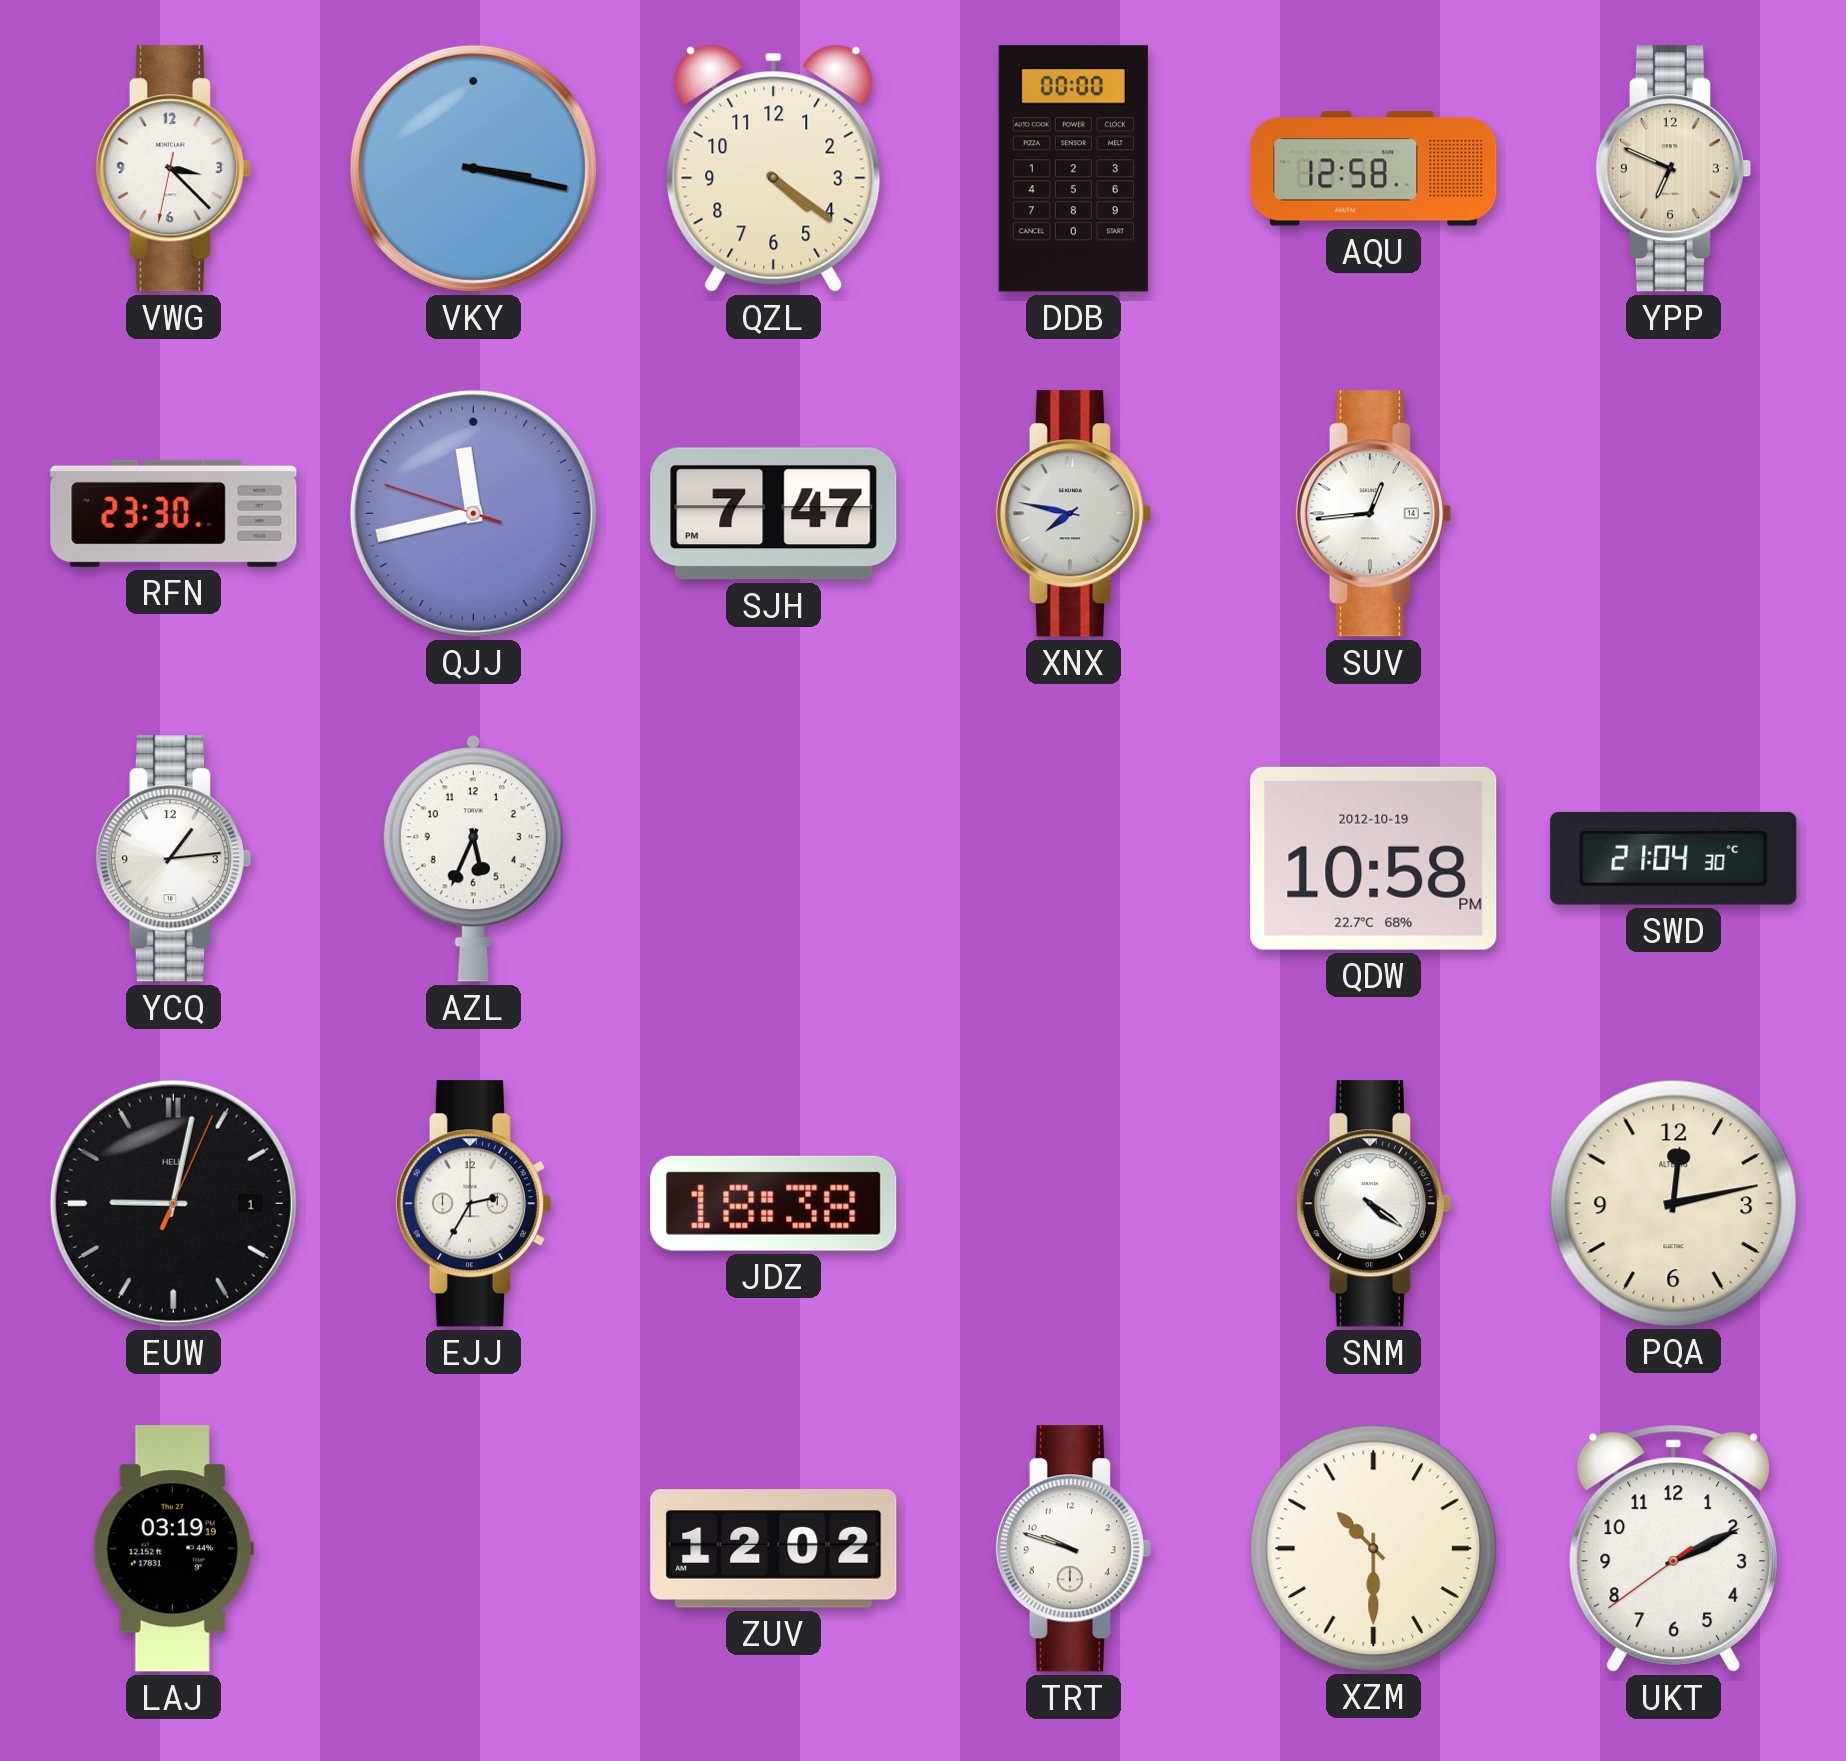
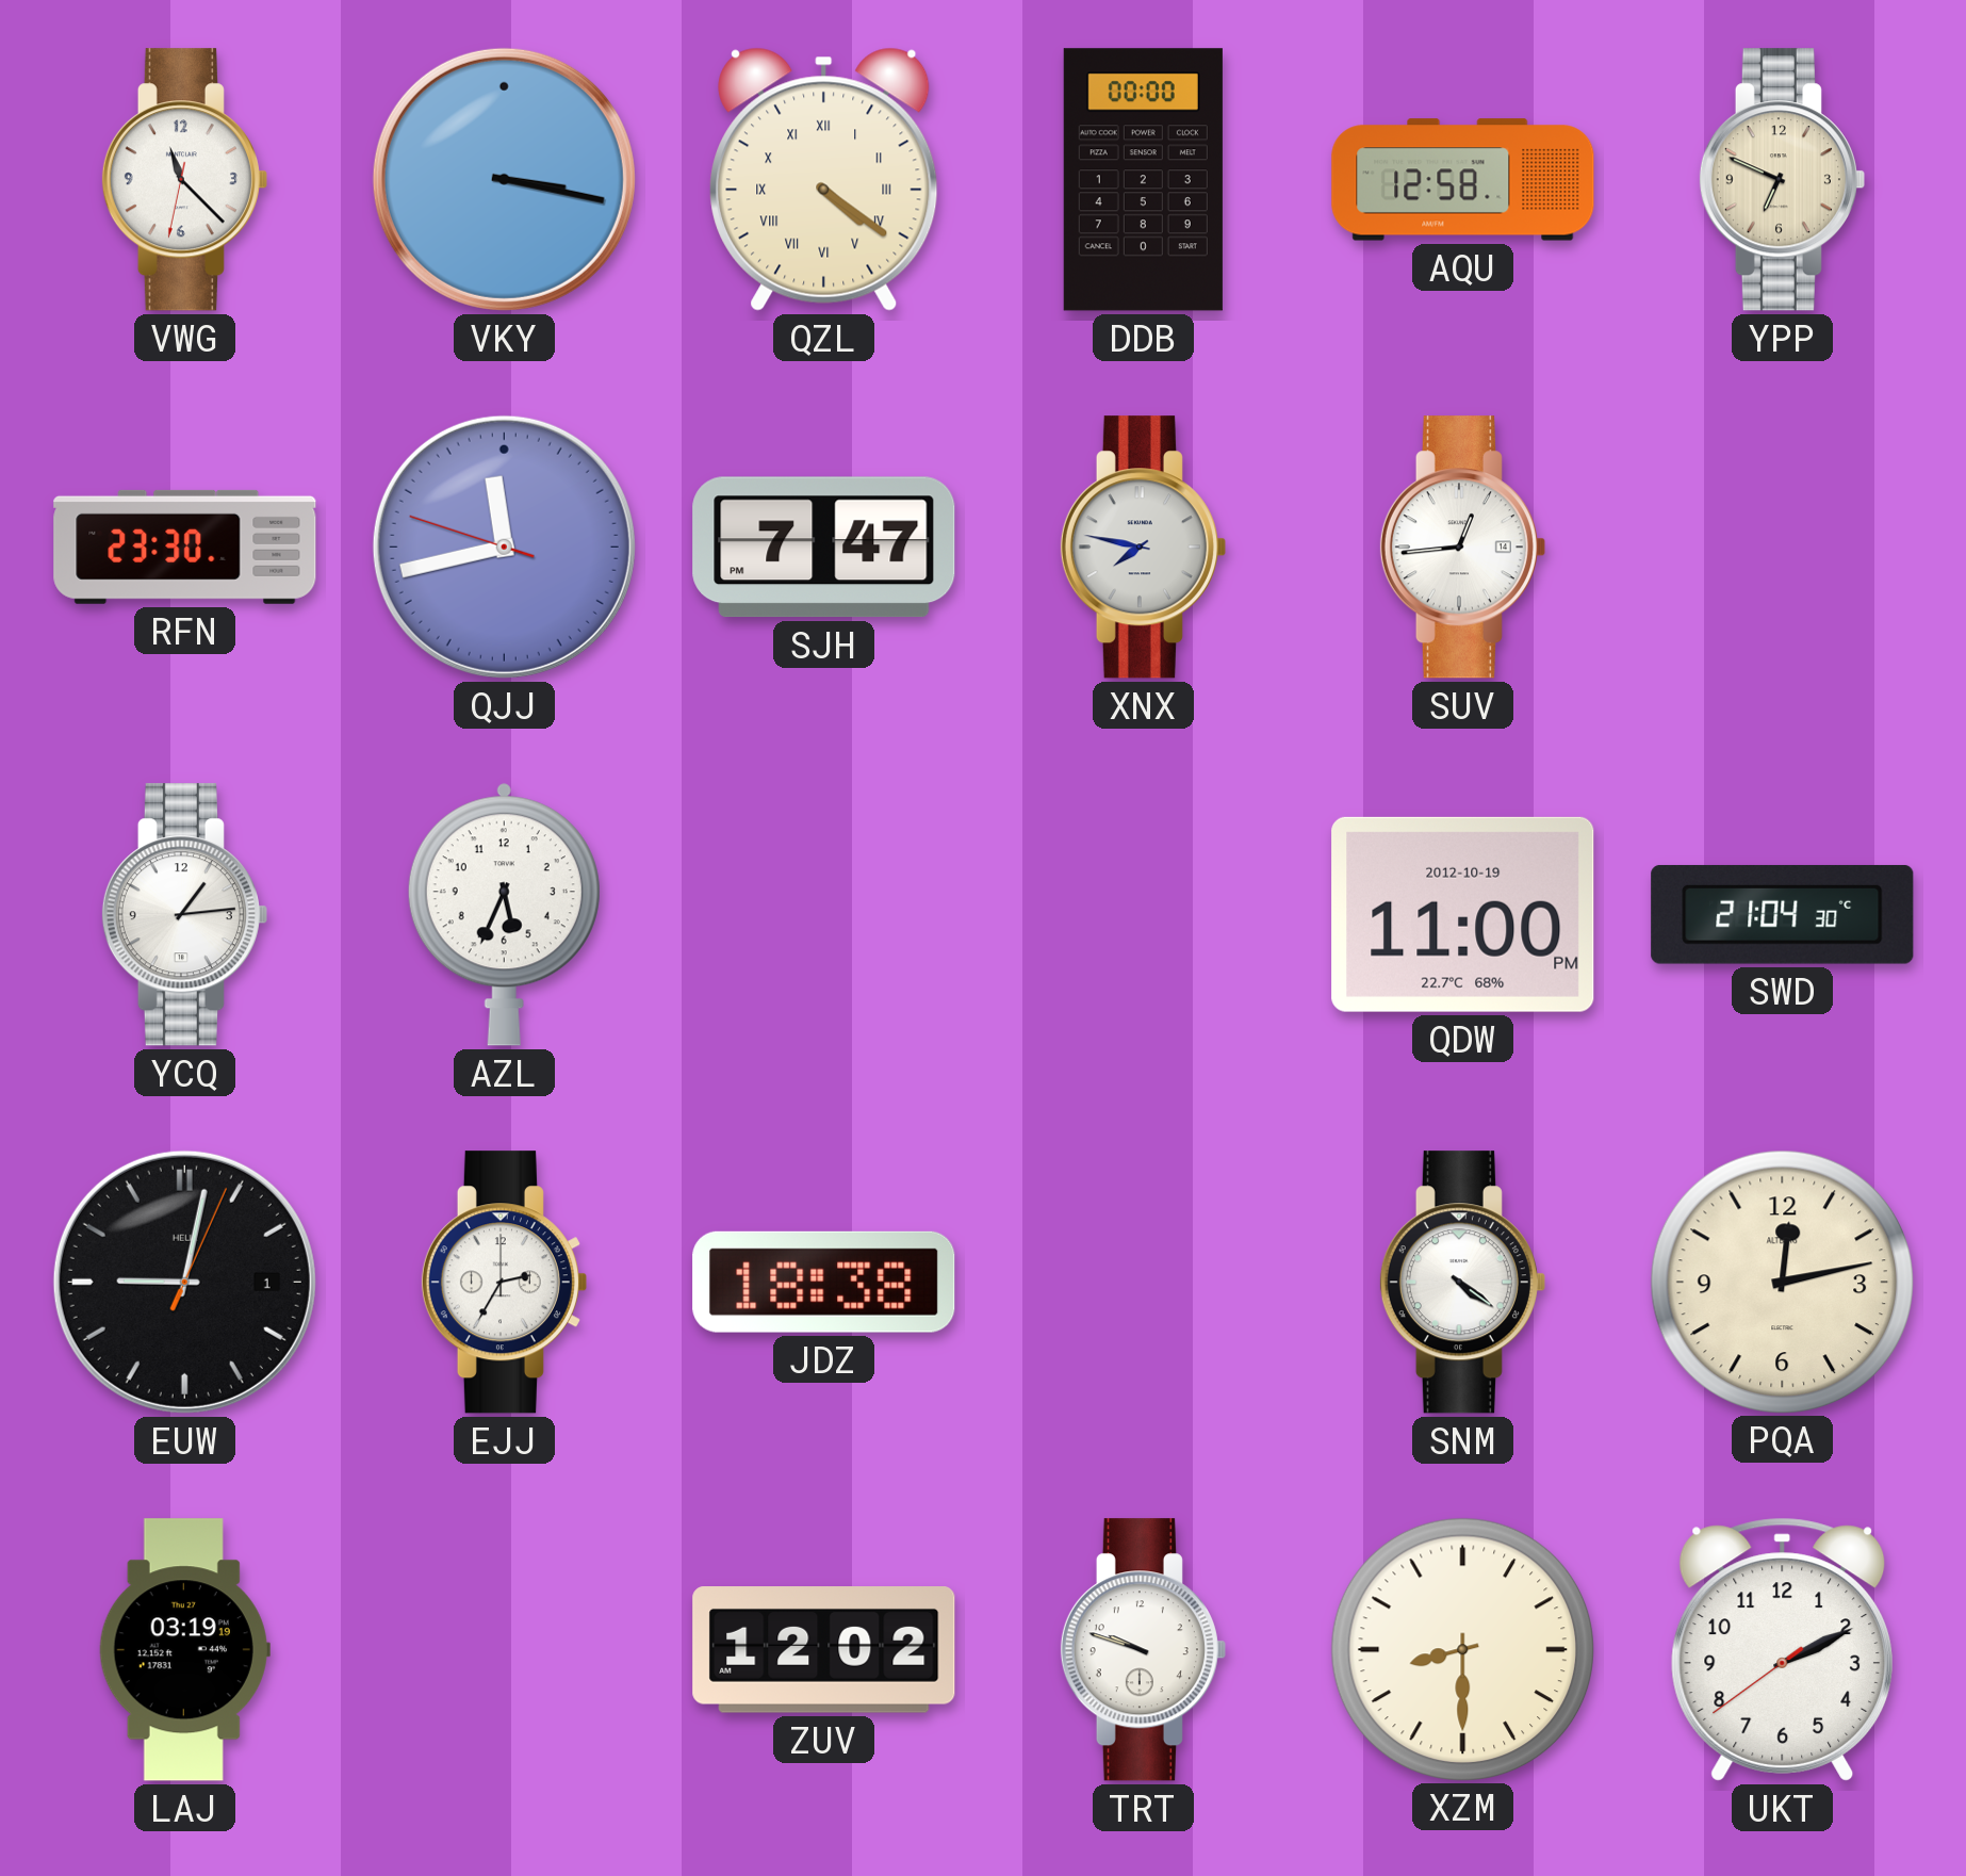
VWG: 3:22 -> 11:22 (184, 180)
QZL numerals: Arabic -> Roman (824, 179)
QDW: 10:58 -> 11:00 (1463, 914)
XZM: 10:30 -> 8:30 (1462, 1649)
